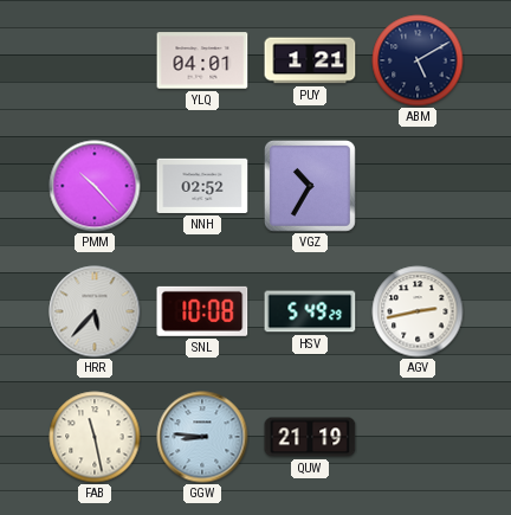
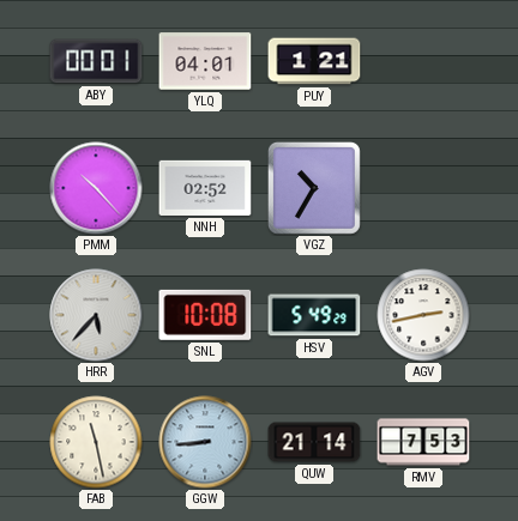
ABY: none -> 00:01 (96, 61)
ABM: 5:10 -> none (418, 60)
GGW: 8:46 -> 8:44 (205, 442)
QUW: 21:19 -> 21:14 (314, 442)
RMV: none -> 7:53 (423, 442)
